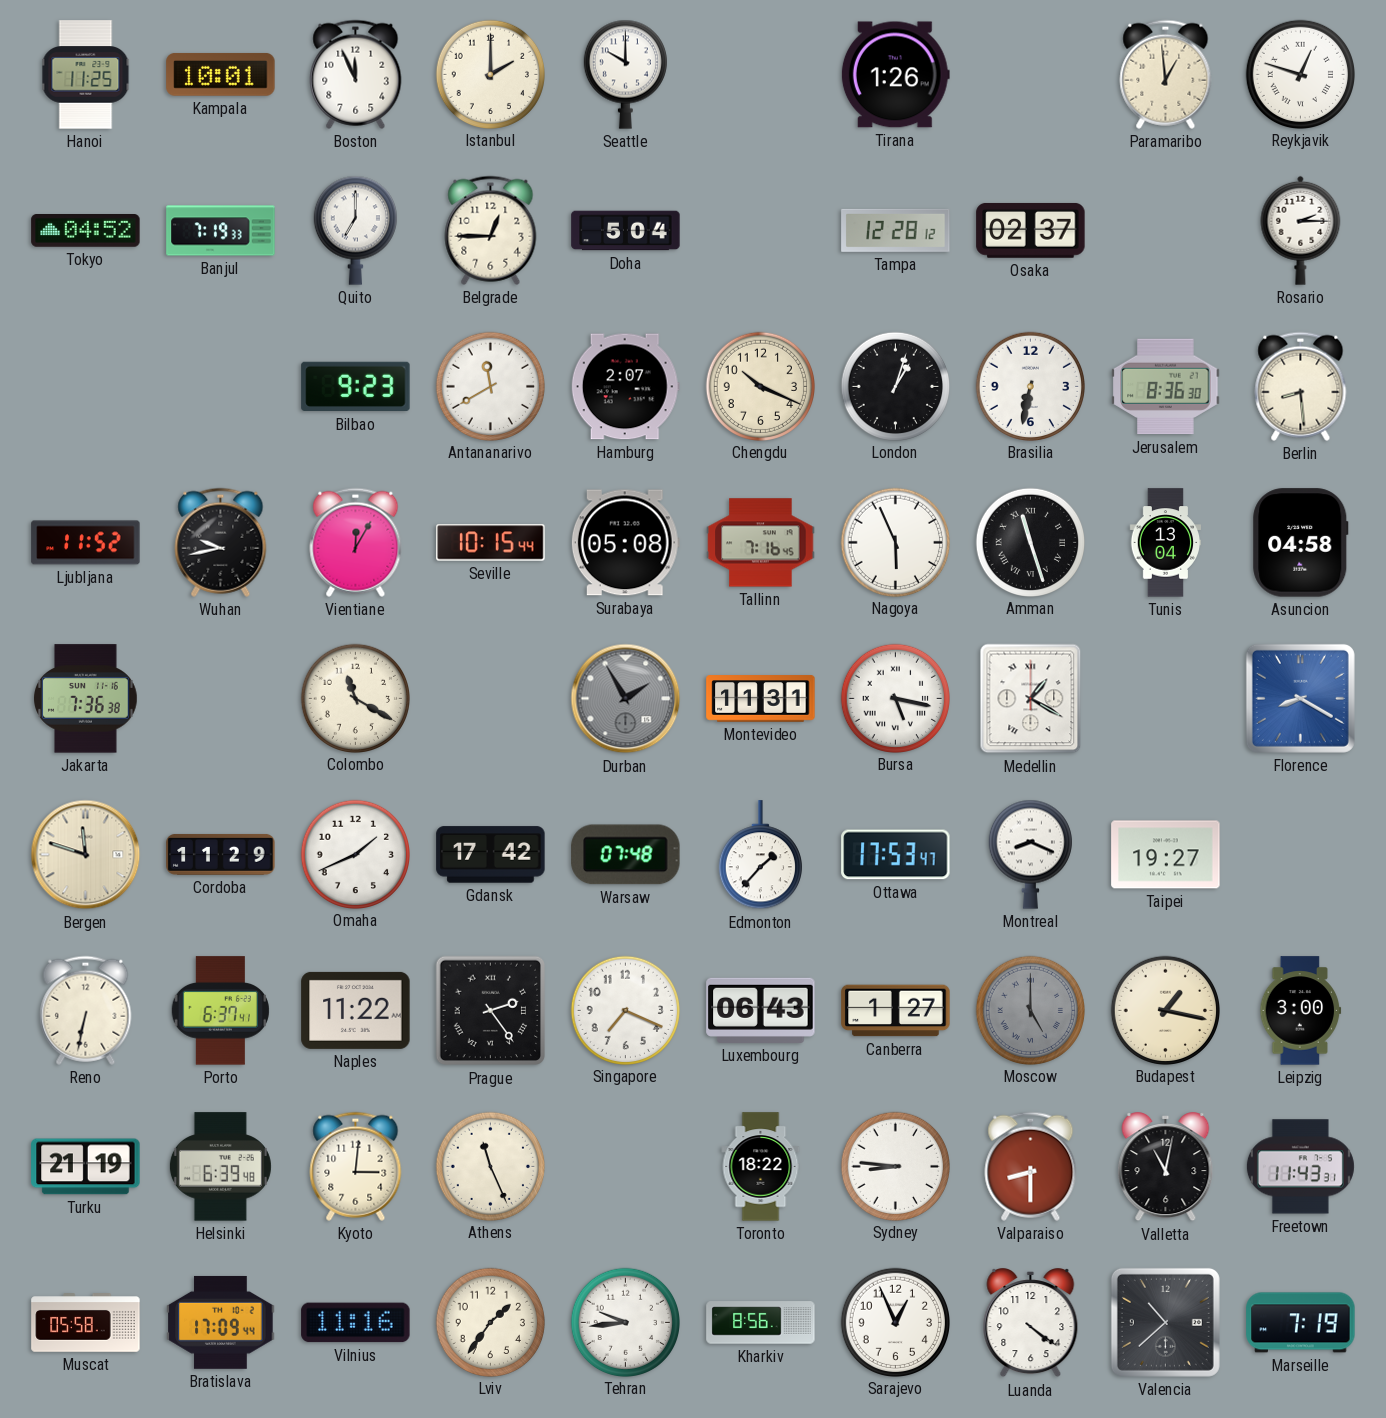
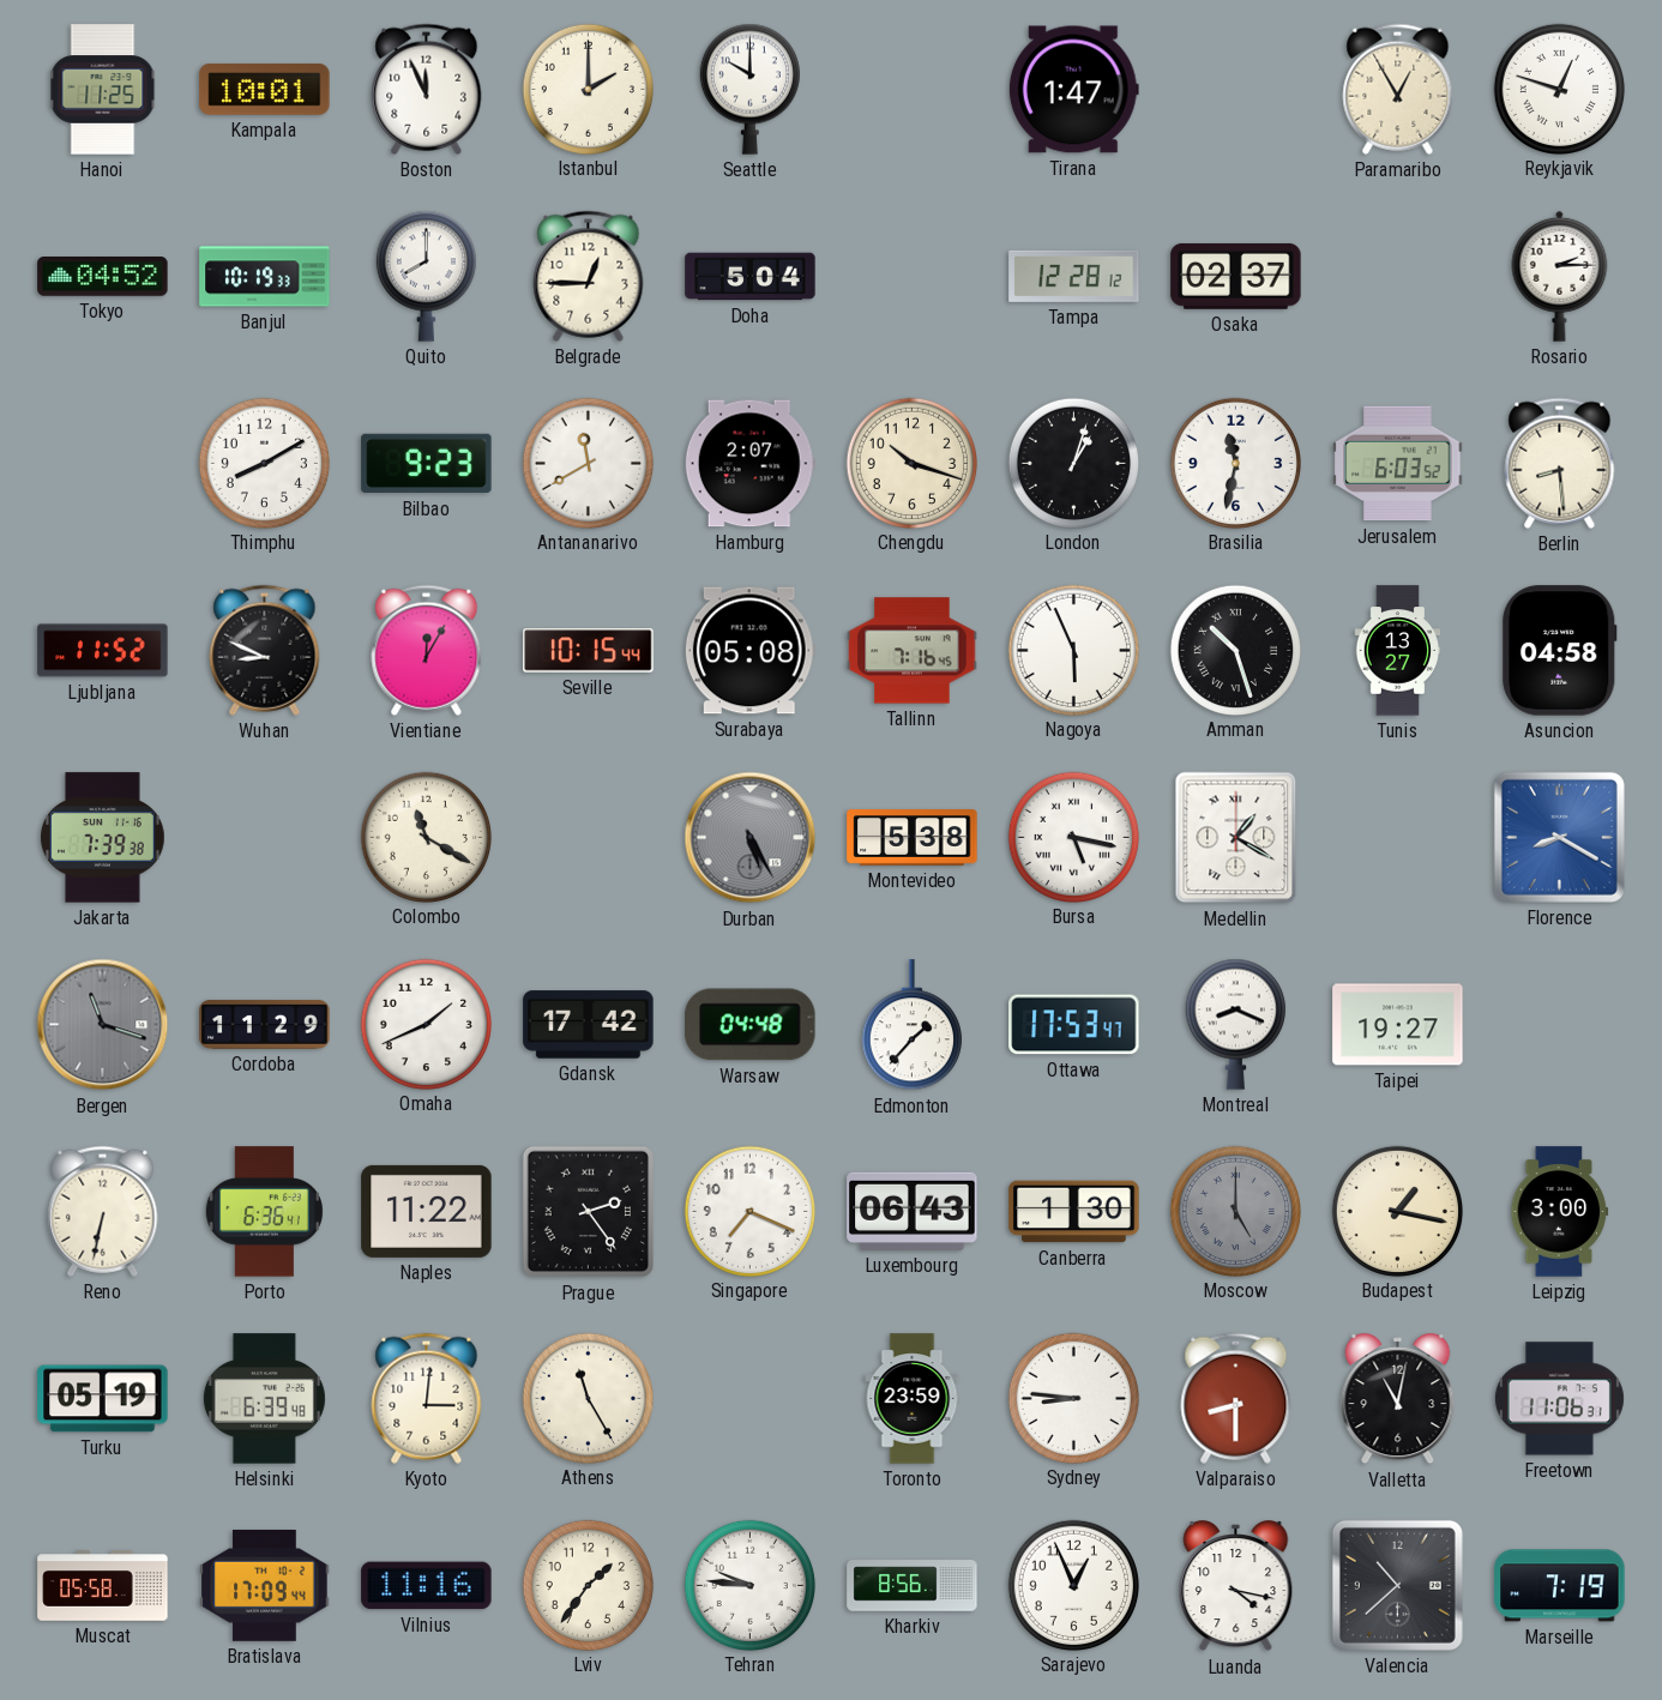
Tirana: 1:26 -> 1:47 (1073, 90)
Paramaribo: 12:59 -> 12:55 (1398, 89)
Banjul: 7:19 -> 10:19 (265, 277)
Quito: 7:00 -> 8:00 (426, 276)
Thimphu: none -> 8:10 (264, 463)
Chengdu: 10:19 -> 10:18 (911, 463)
Brasilia: 6:32 -> 11:32 (1235, 463)
Jerusalem: 8:36 -> 6:03 (1398, 464)
Wuhan: 9:43 -> 8:49 (265, 650)
Amman: 11:27 -> 10:27 (1235, 650)
Tunis: 13:04 -> 13:27 (1398, 651)
Jakarta: 7:36 -> 7:39 (103, 838)
Durban: 1:55 -> 5:25 (751, 838)
Montevideo: 11:31 -> 5:38 (913, 838)
Bergen: 11:48 -> 11:18 (103, 1025)
Bergen dial: cream -> grey (103, 1025)
Warsaw: 07:48 -> 04:48 (751, 1025)
Porto: 6:37 -> 6:36 (264, 1212)
Canberra: 1:27 -> 1:30 (1074, 1212)
Turku: 21:19 -> 05:19 (103, 1399)
Athens: 11:26 -> 11:25 (588, 1398)
Toronto: 18:22 -> 23:59 (913, 1399)
Freetown: 11:43 -> 11:06 (1559, 1399)
Tehran: 9:44 -> 9:46 (749, 1585)
Luanda: 4:21 -> 4:17 (1236, 1586)
